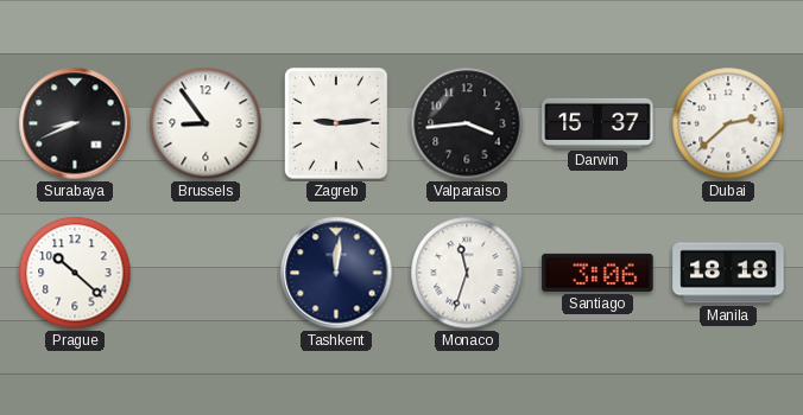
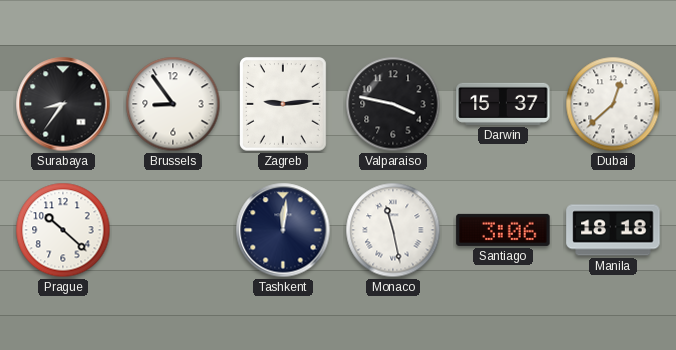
Surabaya: 8:41 -> 8:36 (63, 104)
Valparaiso: 3:44 -> 3:47 (393, 104)
Dubai: 2:38 -> 12:38 (613, 104)
Monaco: 11:33 -> 11:28 (393, 230)
